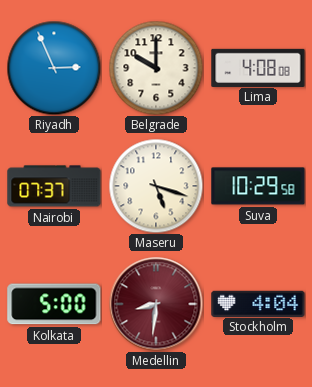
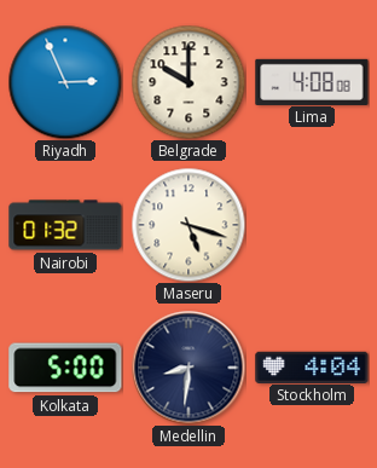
Nairobi: 07:37 -> 01:32 (65, 225)
Suva: 10:29 -> none (258, 186)
Medellin dial: burgundy -> navy (188, 368)
